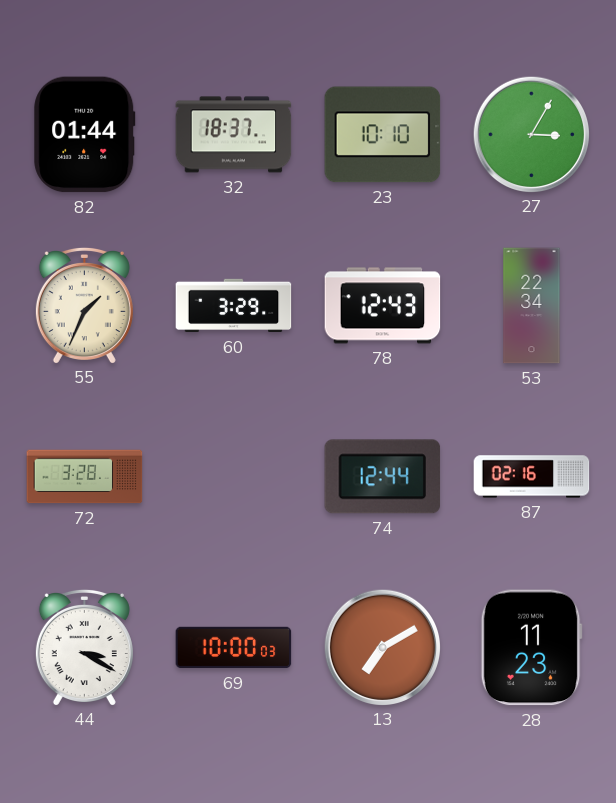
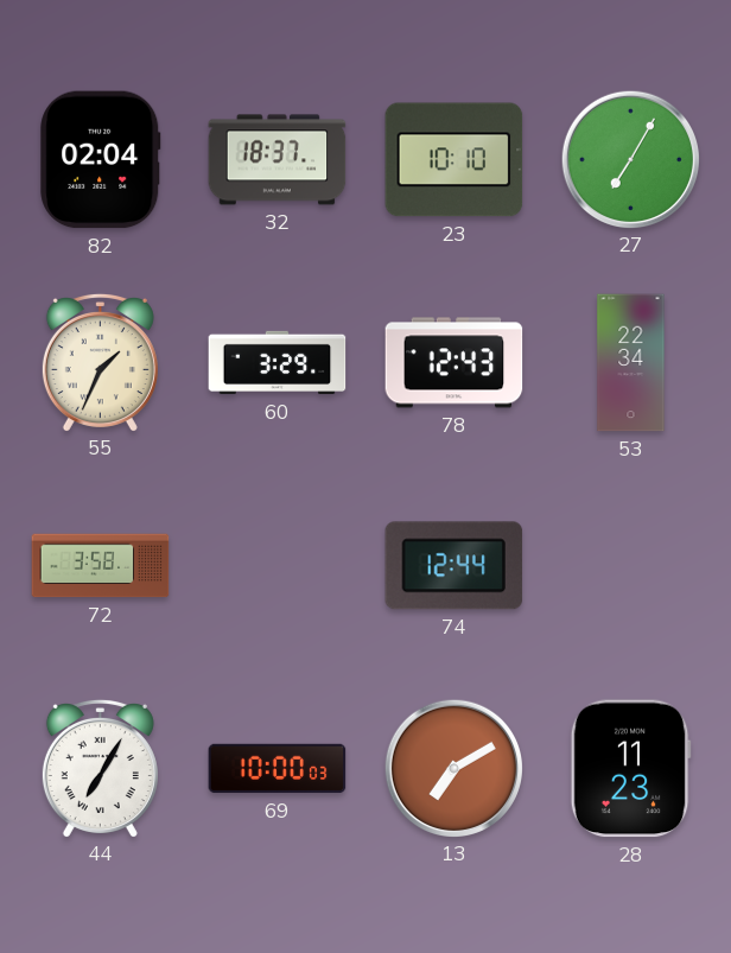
82: 01:44 -> 02:04 (101, 160)
27: 3:05 -> 7:05 (630, 159)
72: 3:28 -> 3:58 (101, 566)
87: 02:16 -> none (532, 477)
44: 3:20 -> 7:05 (100, 768)
